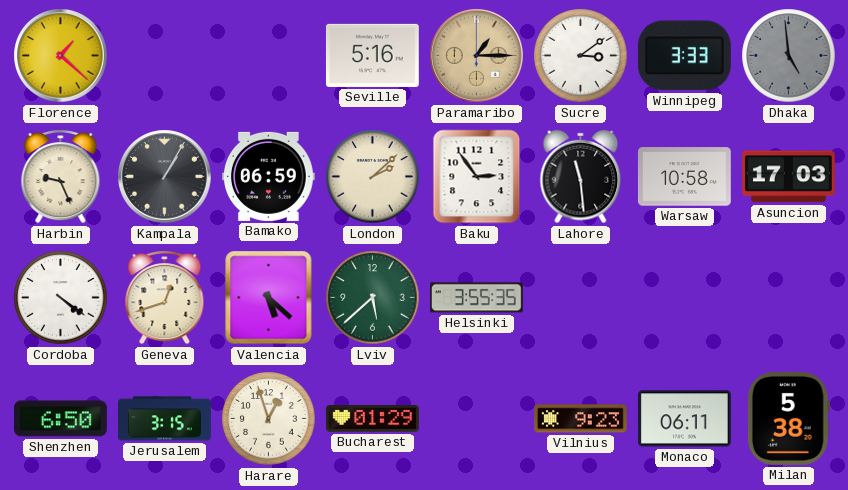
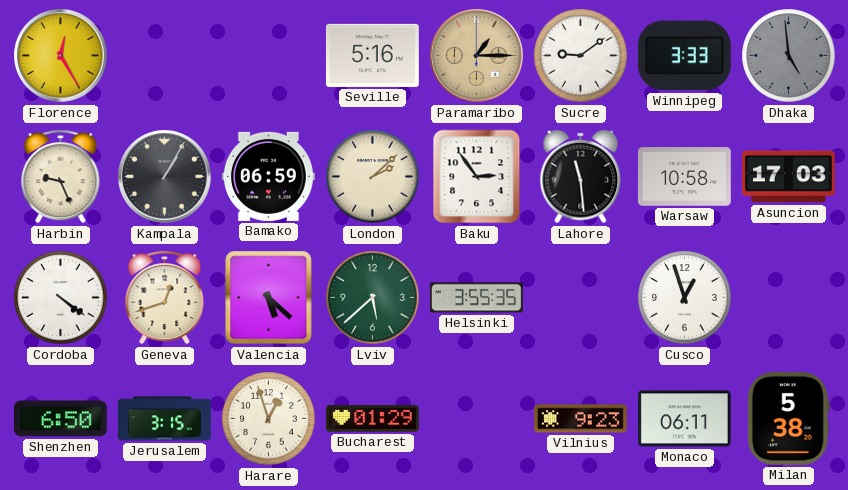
Florence: 1:22 -> 12:25 (61, 56)
Sucre: 3:09 -> 9:09 (581, 56)
Cusco: none -> 12:57 (685, 298)
